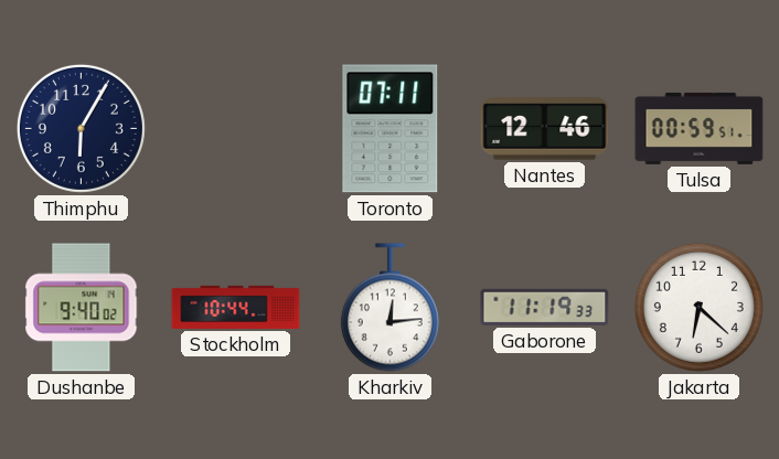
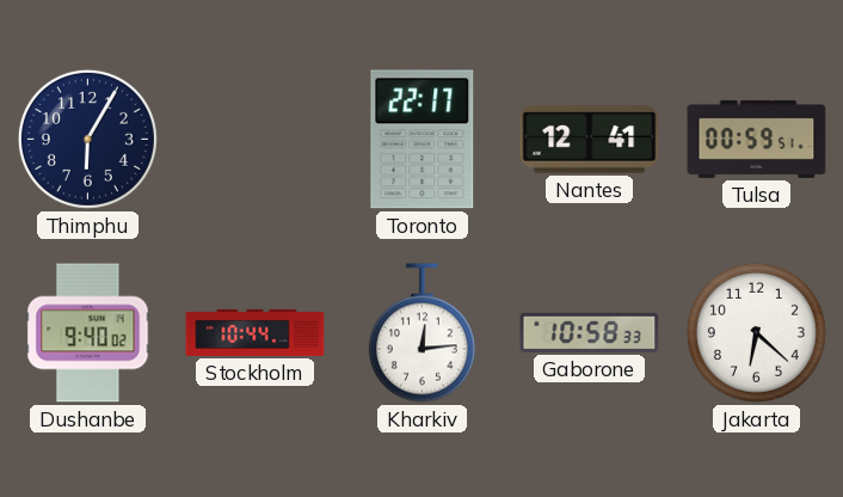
Toronto: 07:11 -> 22:17 (423, 140)
Nantes: 12:46 -> 12:41 (590, 140)
Gaborone: 11:19 -> 10:58 (590, 332)
